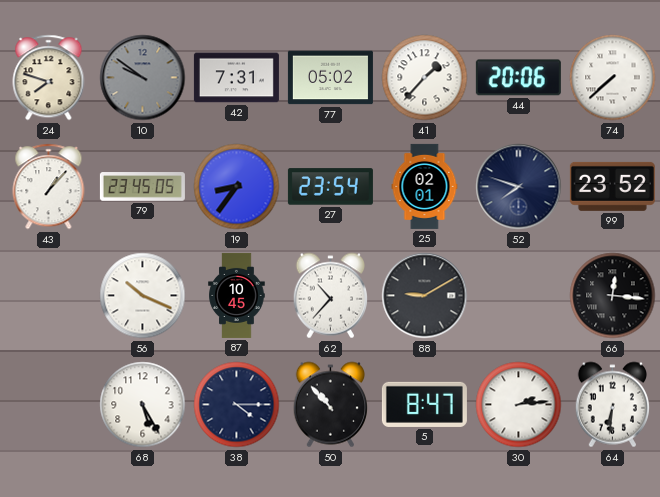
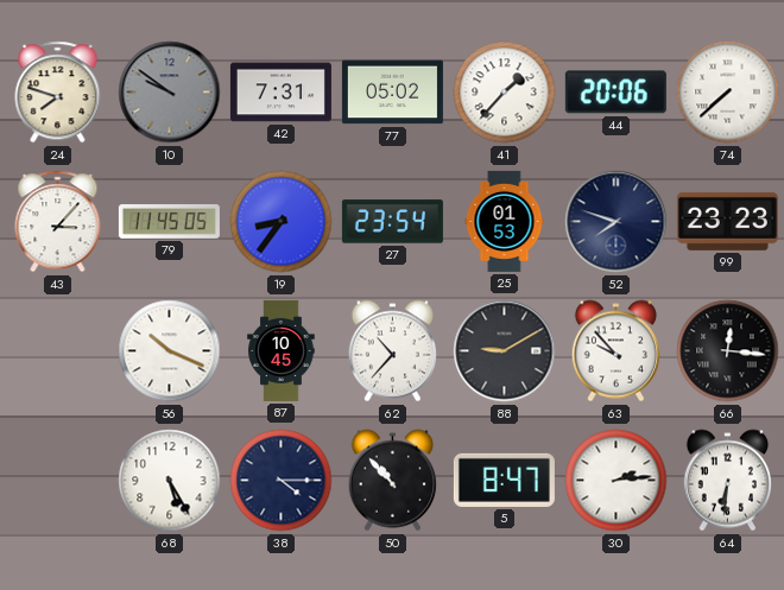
43: 1:07 -> 3:07 (58, 222)
79: 23:45 -> 11:45 (169, 222)
25: 02:01 -> 01:53 (505, 221)
99: 23:52 -> 23:23 (727, 221)
63: none -> 9:53 (615, 351)
